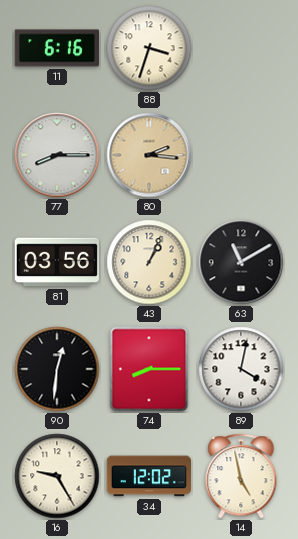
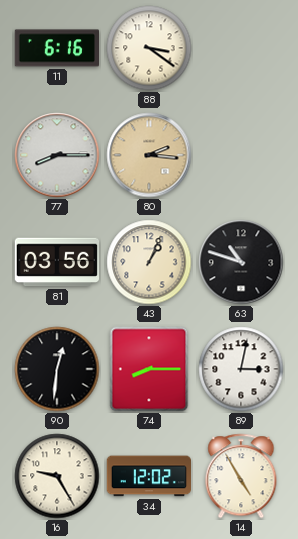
88: 3:33 -> 3:21 (149, 48)
63: 11:10 -> 10:48 (241, 262)
89: 4:02 -> 3:02 (241, 369)
14: 4:58 -> 4:55 (241, 476)
